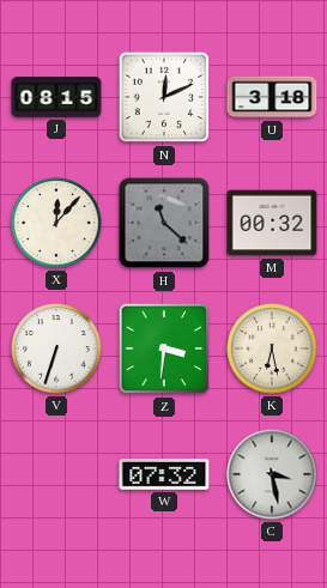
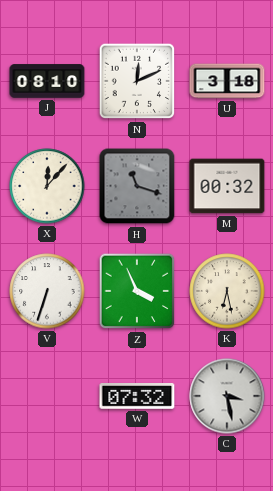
J: 08:15 -> 08:10 (47, 81)
H: 11:22 -> 11:18 (137, 186)
Z: 3:31 -> 3:56 (137, 291)
